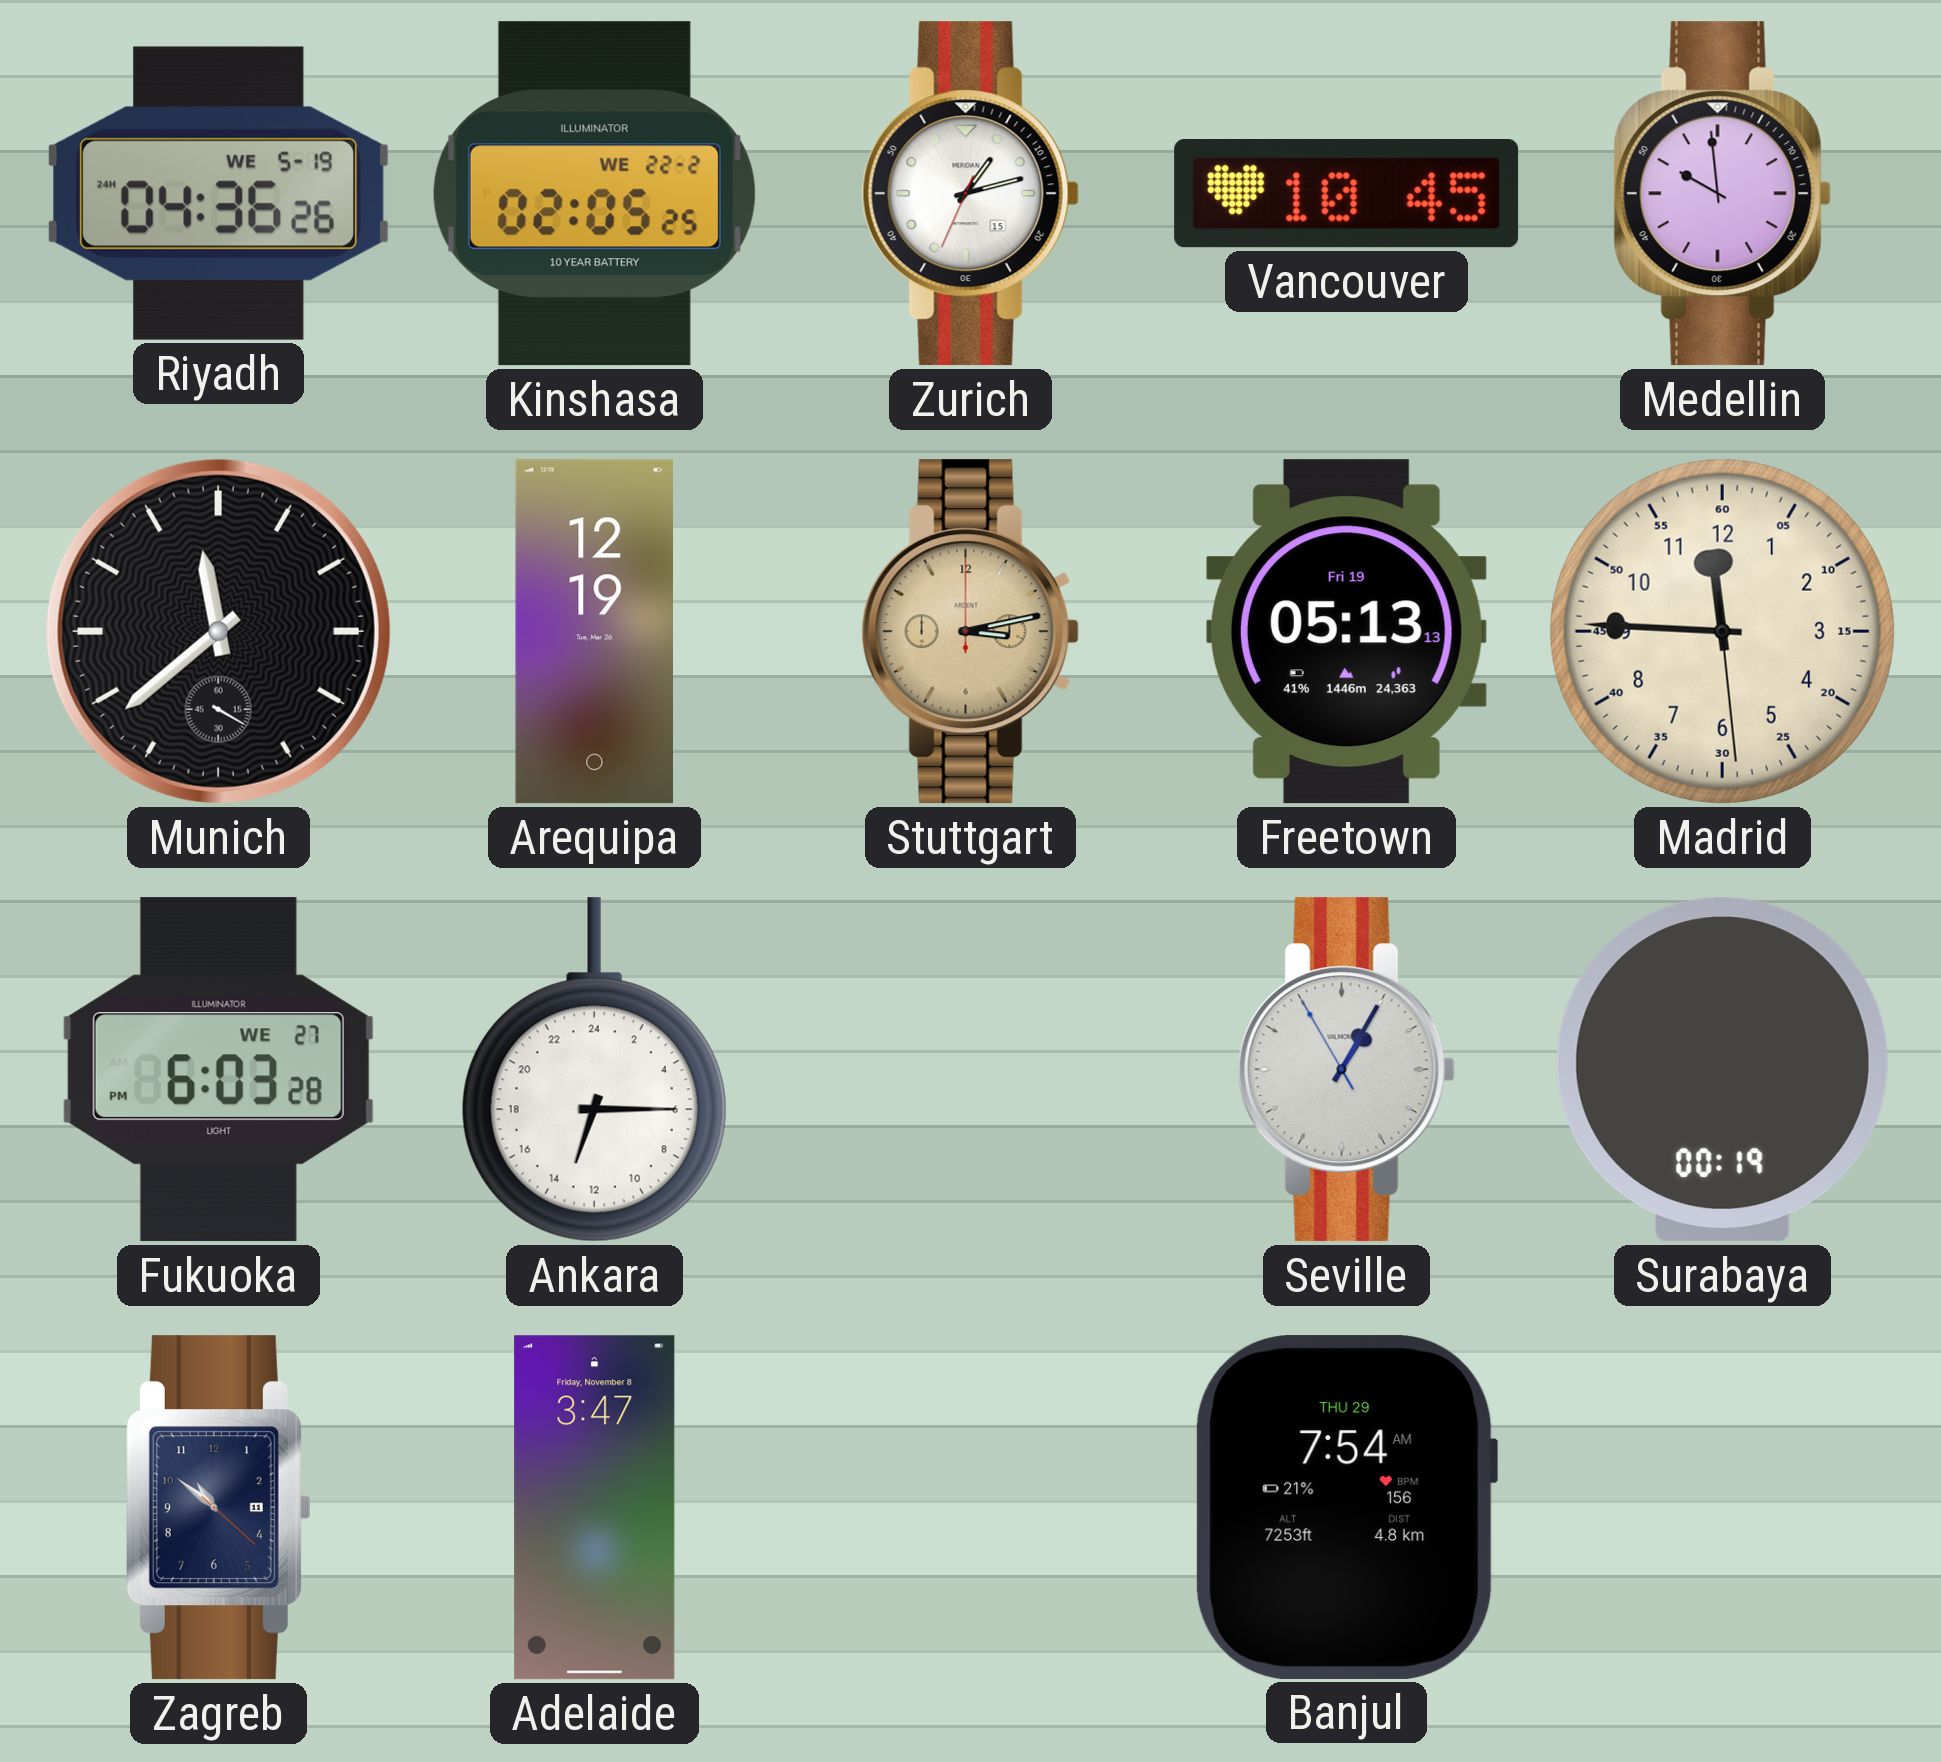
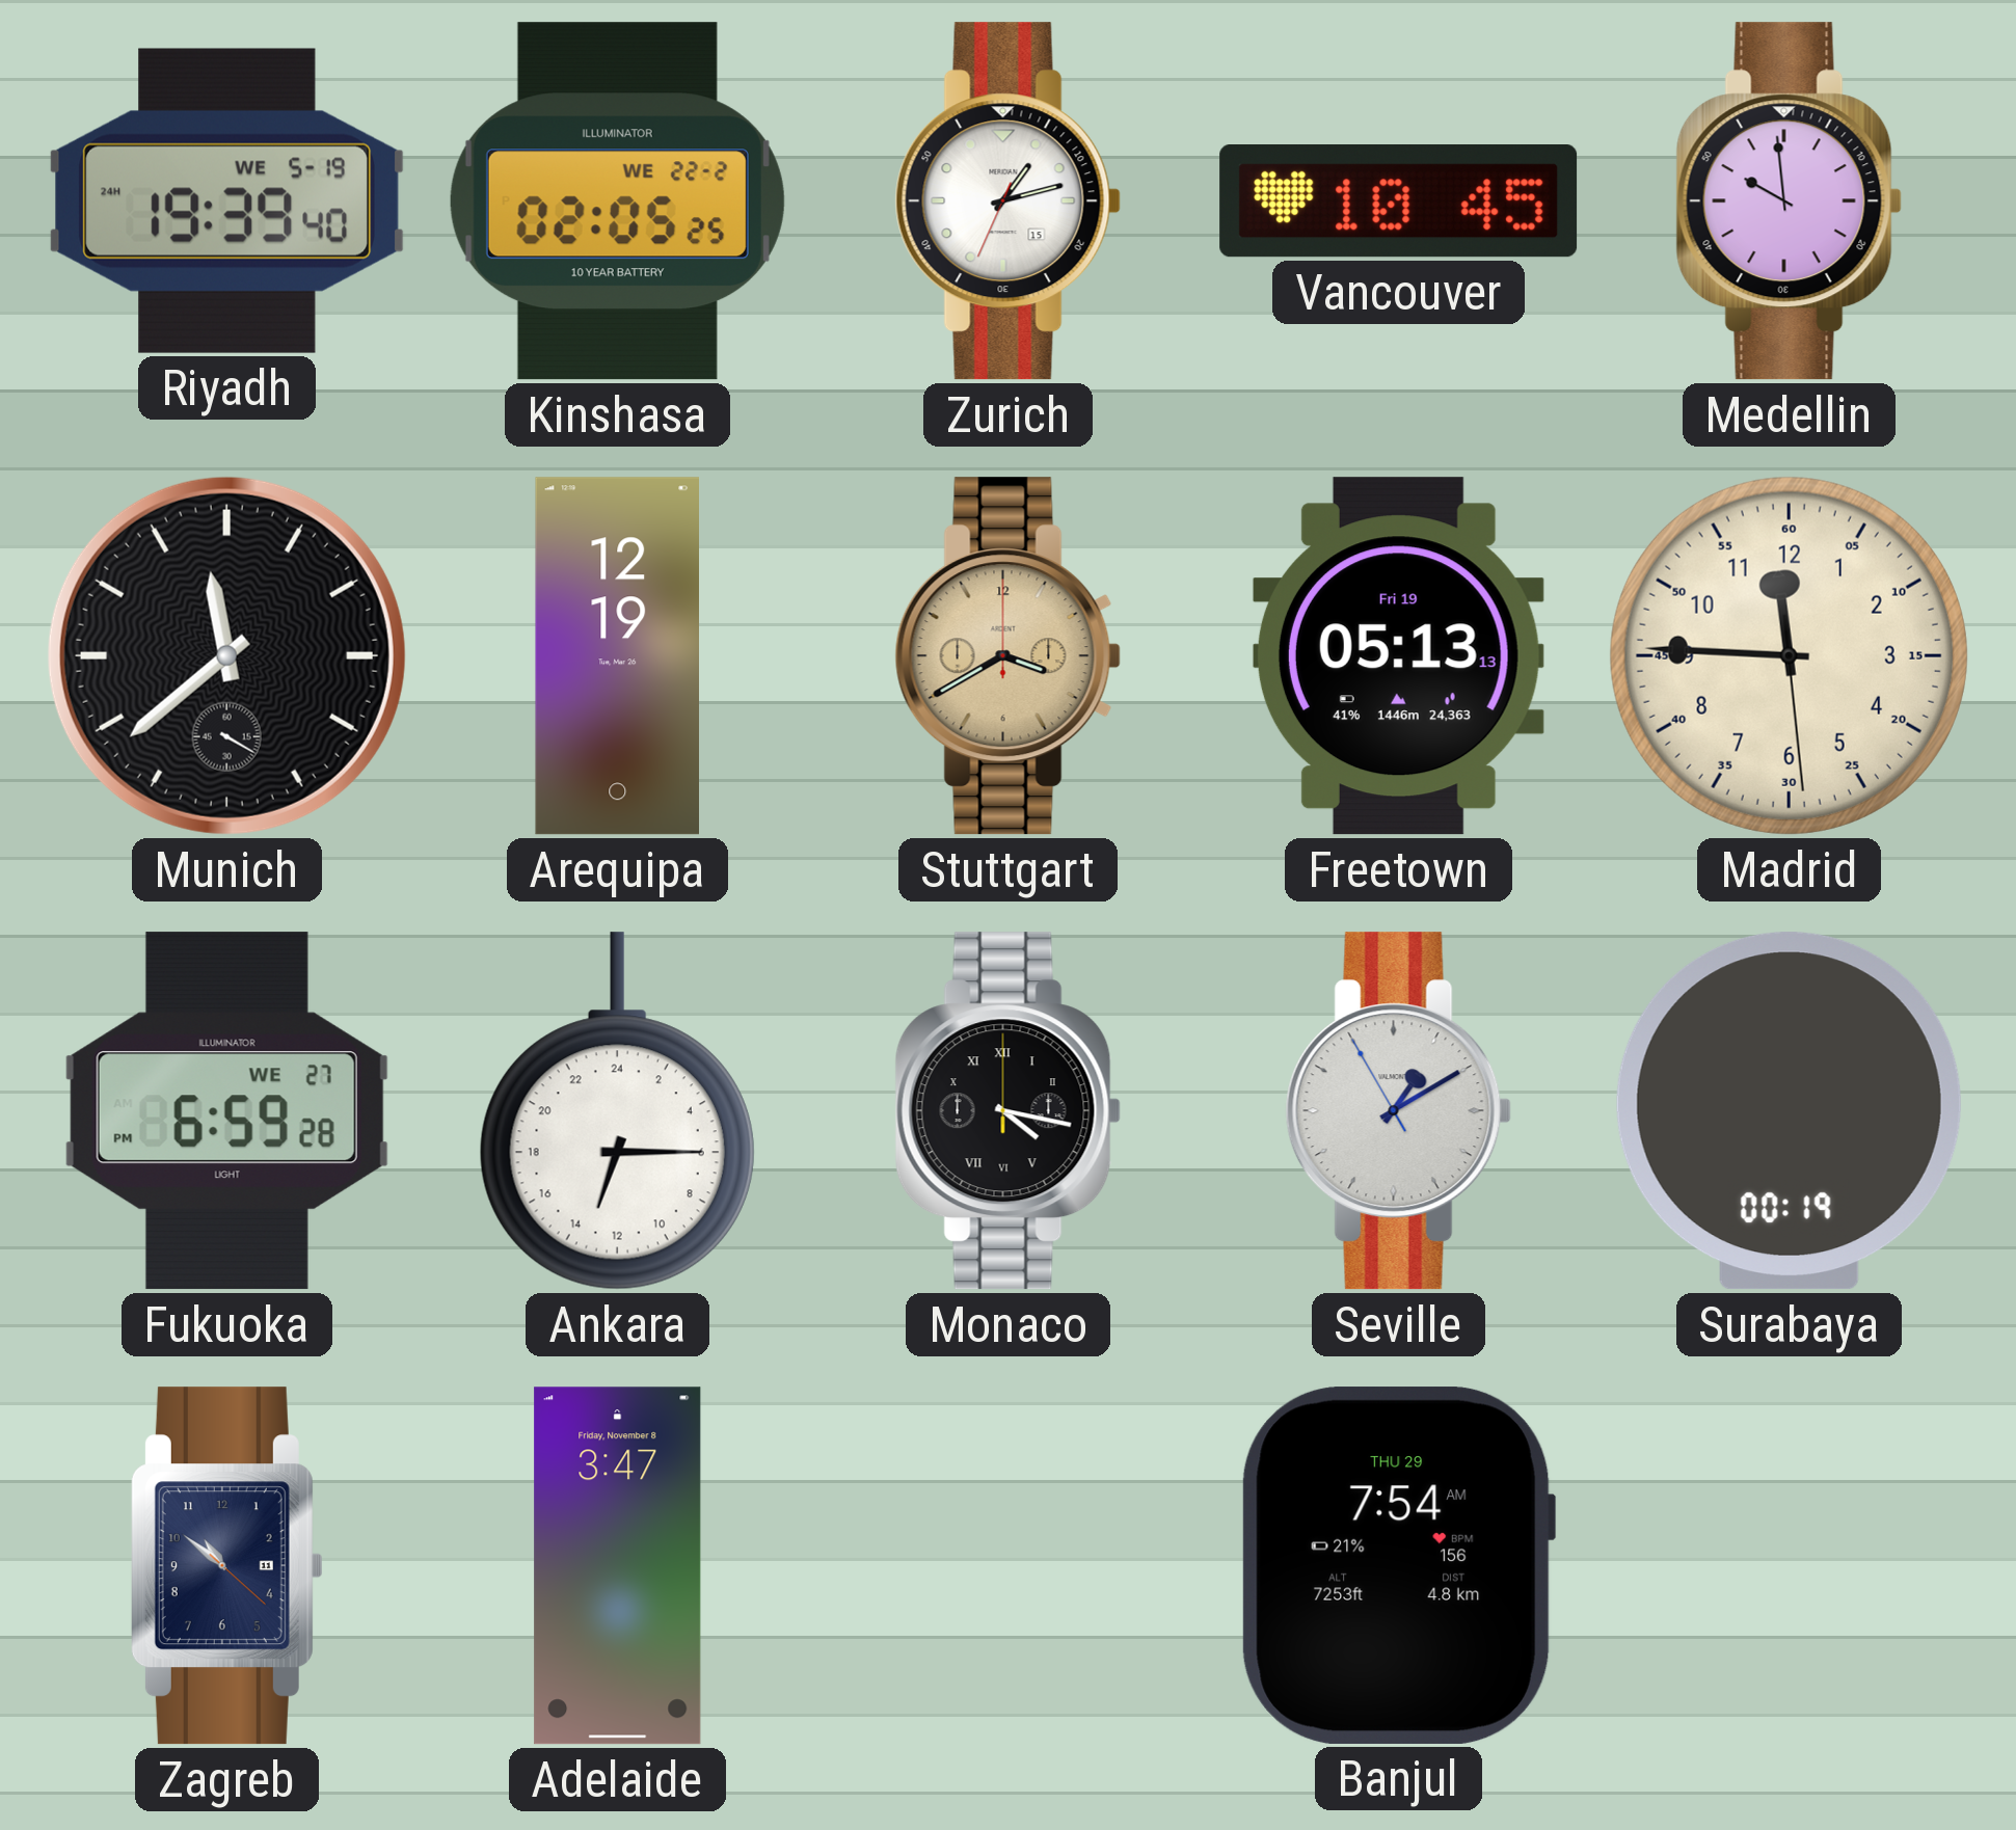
Riyadh: 04:36 -> 19:39 (226, 200)
Stuttgart: 3:13 -> 3:40 (1007, 656)
Fukuoka: 6:03 -> 6:59 (226, 1111)
Monaco: none -> 4:17 (1007, 1111)
Seville: 1:04 -> 1:09 (1398, 1111)
